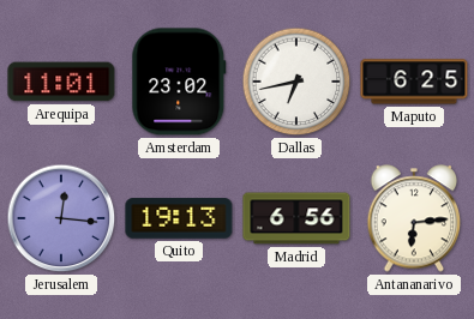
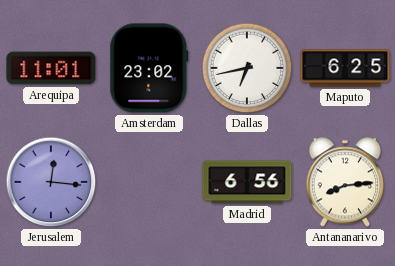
Quito: 19:13 -> none (179, 218)
Antananarivo: 6:14 -> 8:14 (345, 182)
